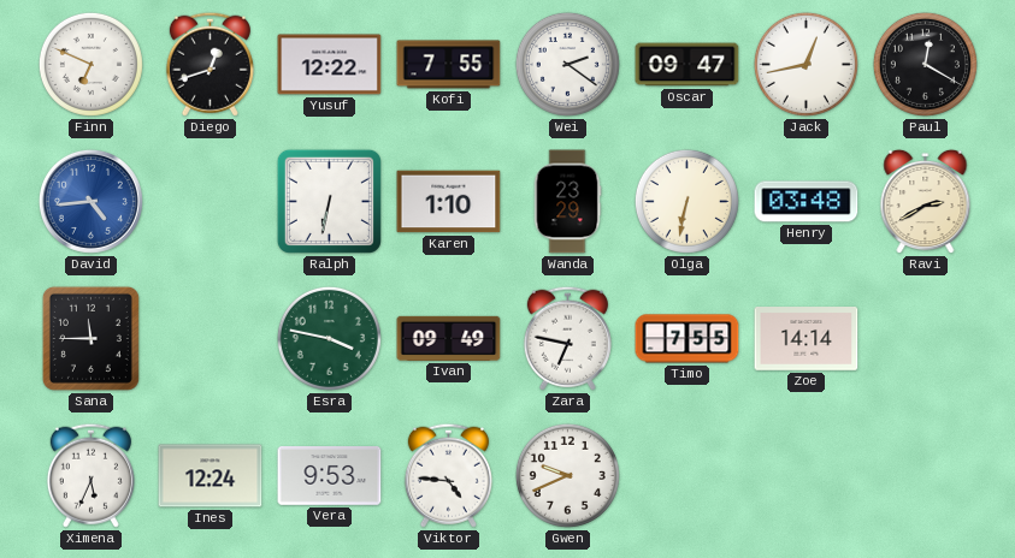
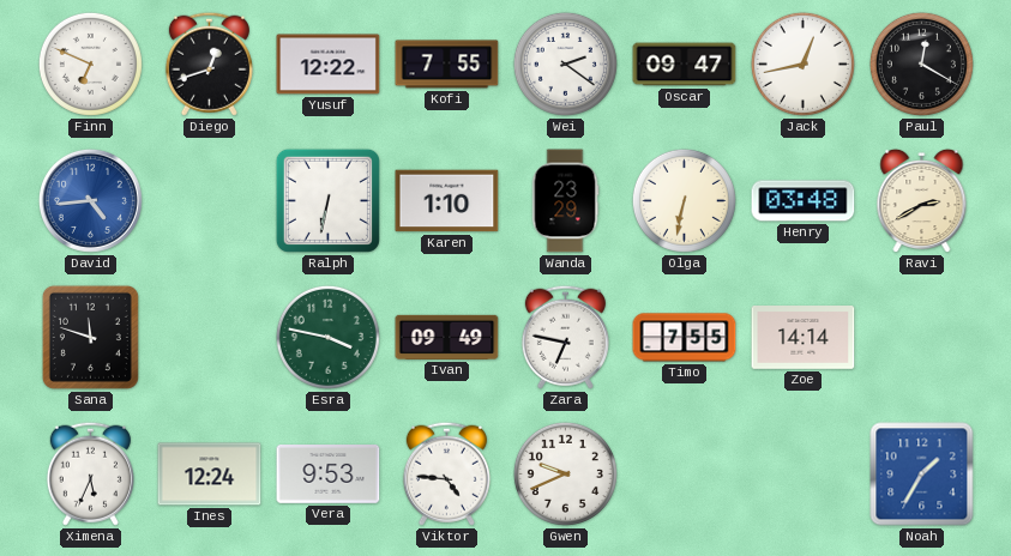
Sana: 11:45 -> 11:48 (90, 337)
Noah: none -> 1:35 (922, 475)
